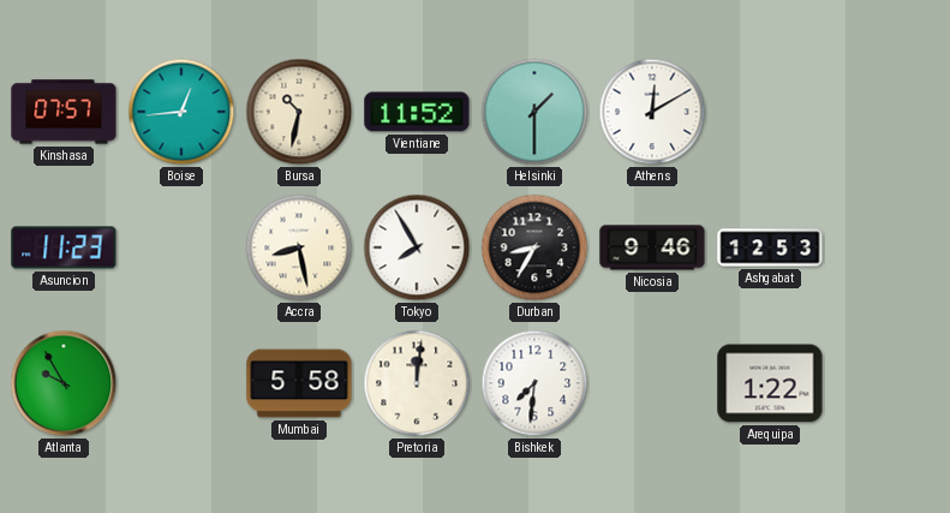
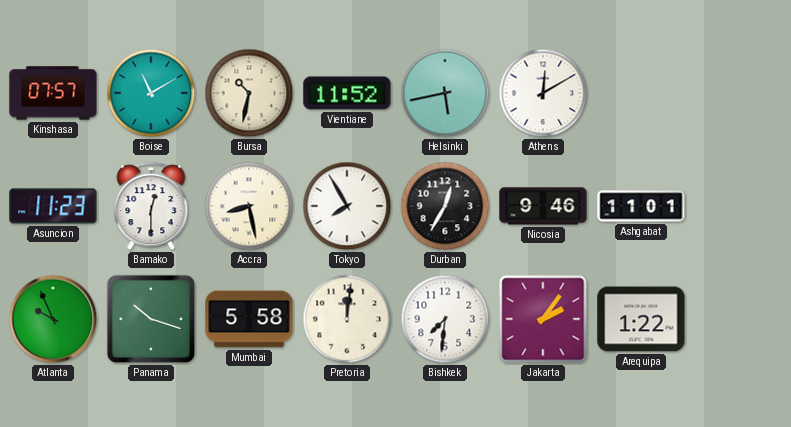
Boise: 12:44 -> 11:10 (151, 93)
Helsinki: 1:30 -> 5:43 (445, 93)
Bamako: none -> 12:30 (151, 207)
Durban: 8:35 -> 12:35 (445, 206)
Ashgabat: 12:53 -> 11:01 (641, 206)
Atlanta: 9:55 -> 9:56 (53, 319)
Panama: none -> 10:18 (151, 319)
Jakarta: none -> 2:06 (543, 319)
